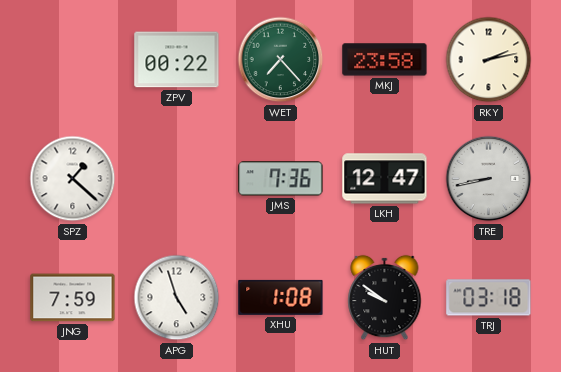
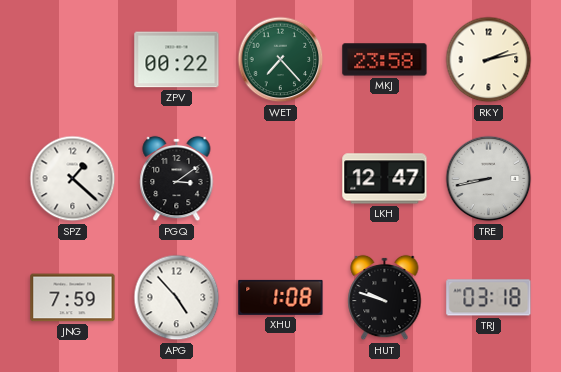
PGQ: none -> 3:09 (177, 179)
JMS: 7:36 -> none (281, 179)
APG: 4:57 -> 4:53 (177, 298)
HUT: 9:51 -> 9:48 (385, 298)
